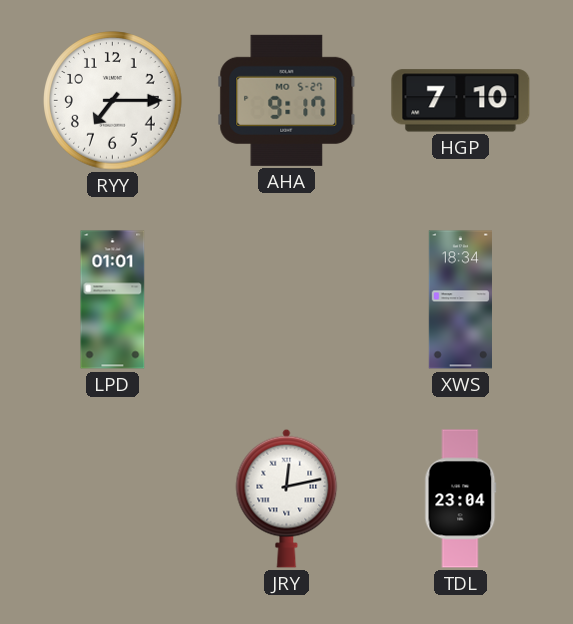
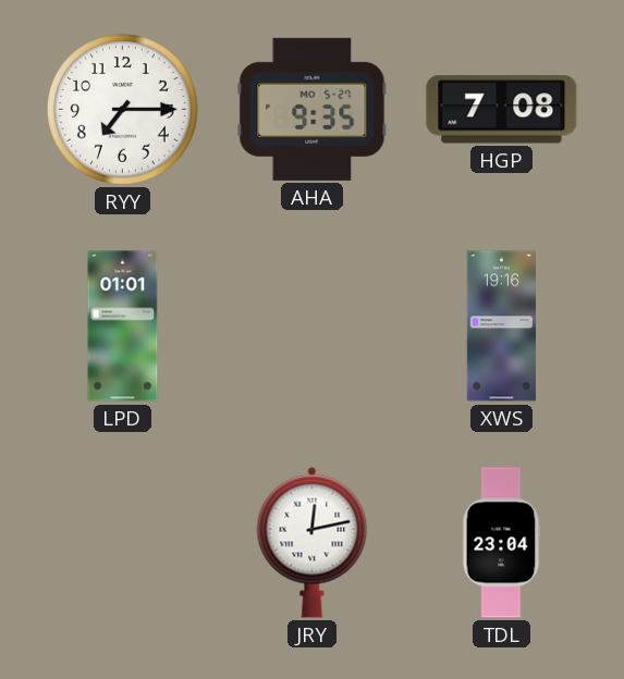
AHA: 9:17 -> 9:35 (313, 109)
HGP: 7:10 -> 7:08 (502, 110)
XWS: 18:34 -> 19:16 (501, 326)
